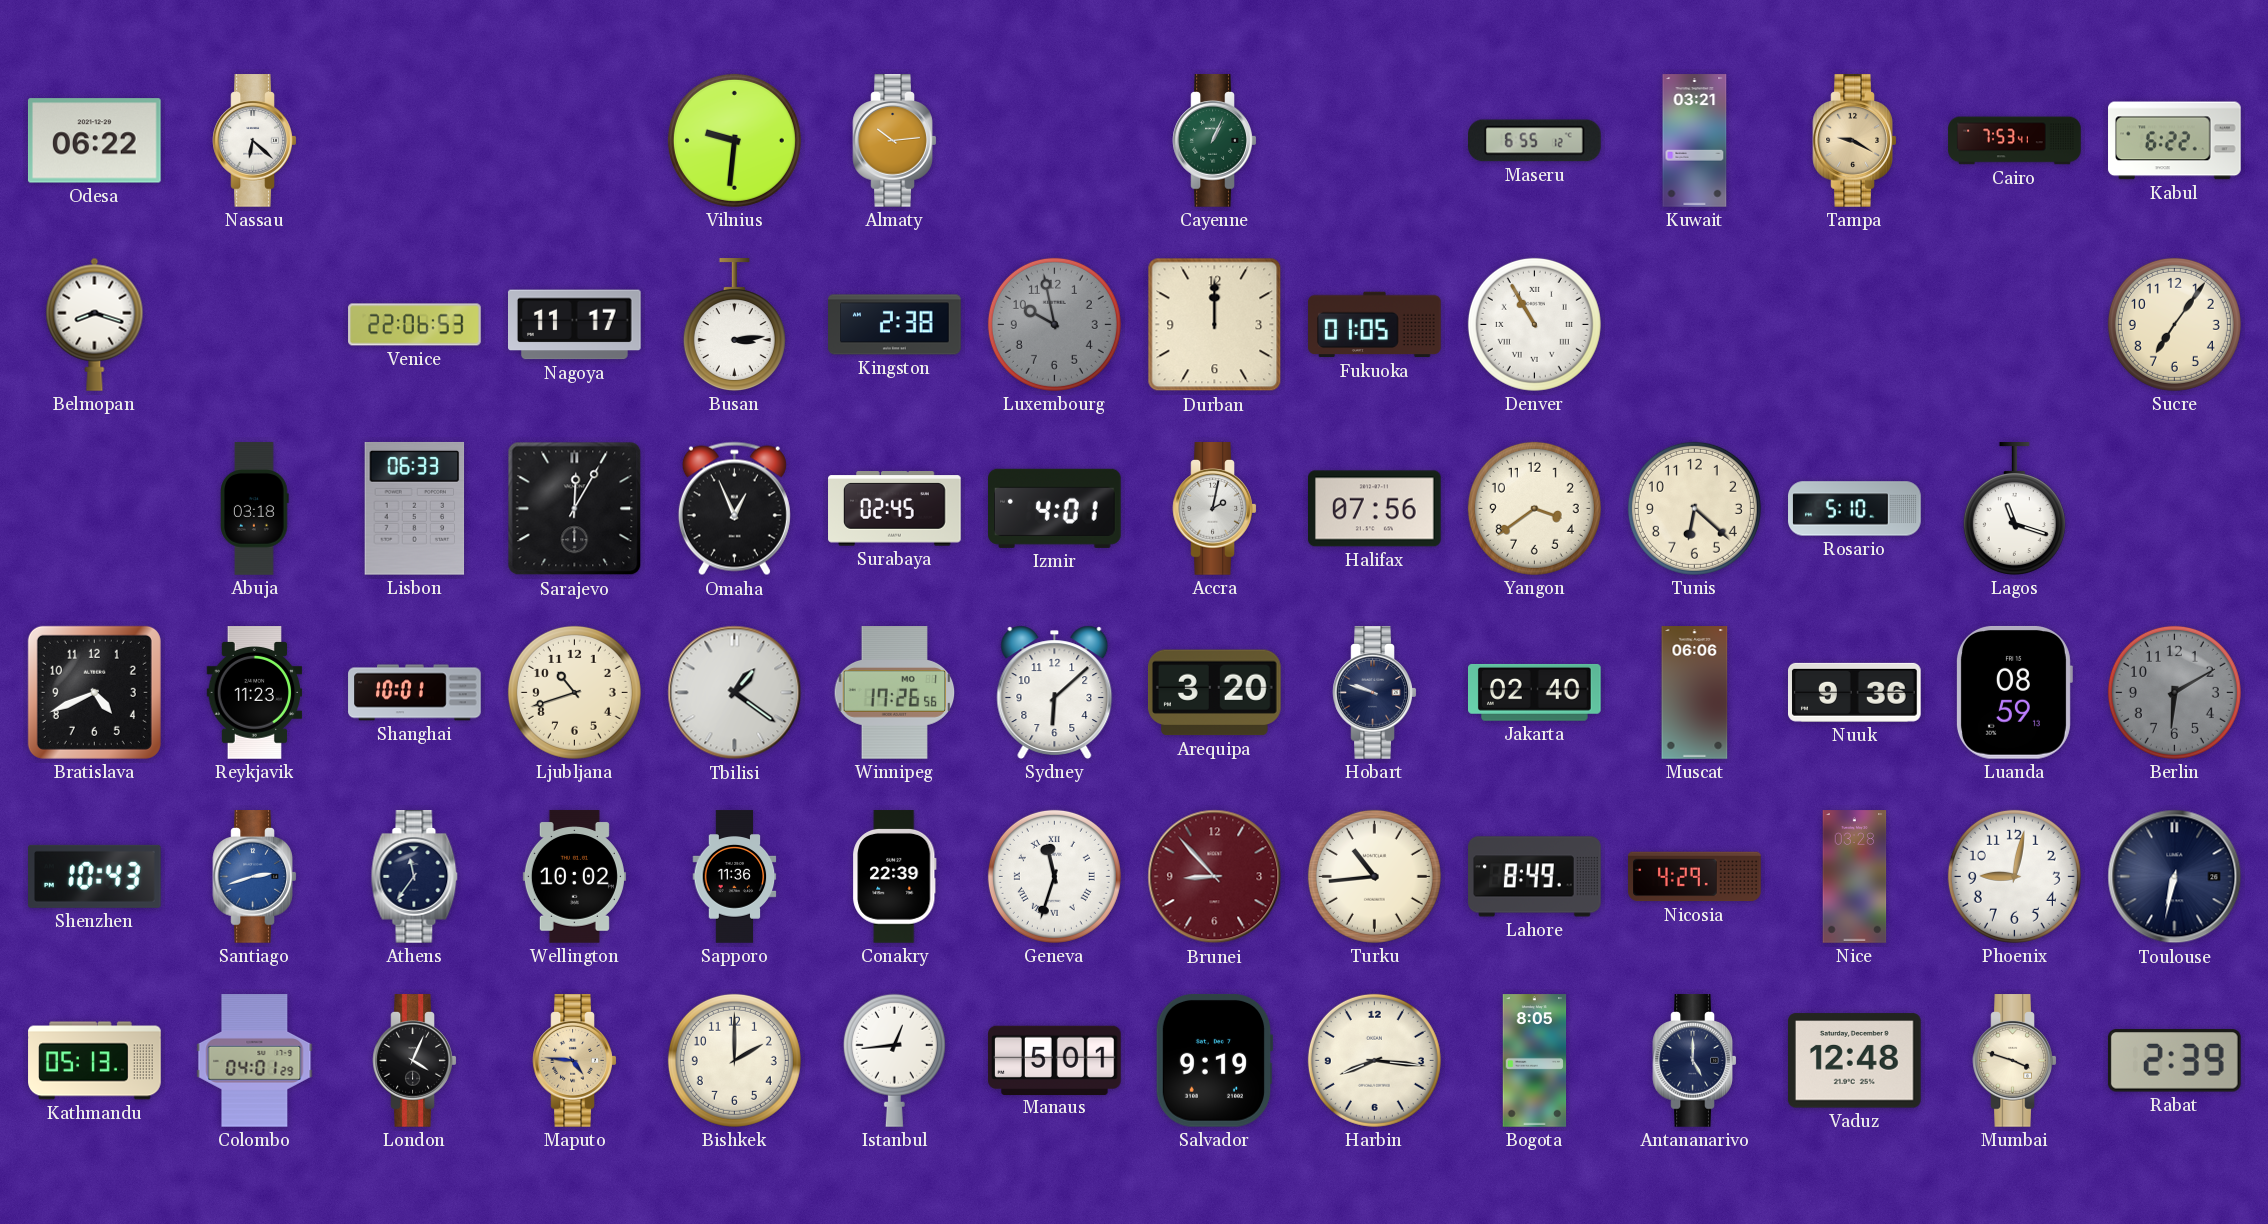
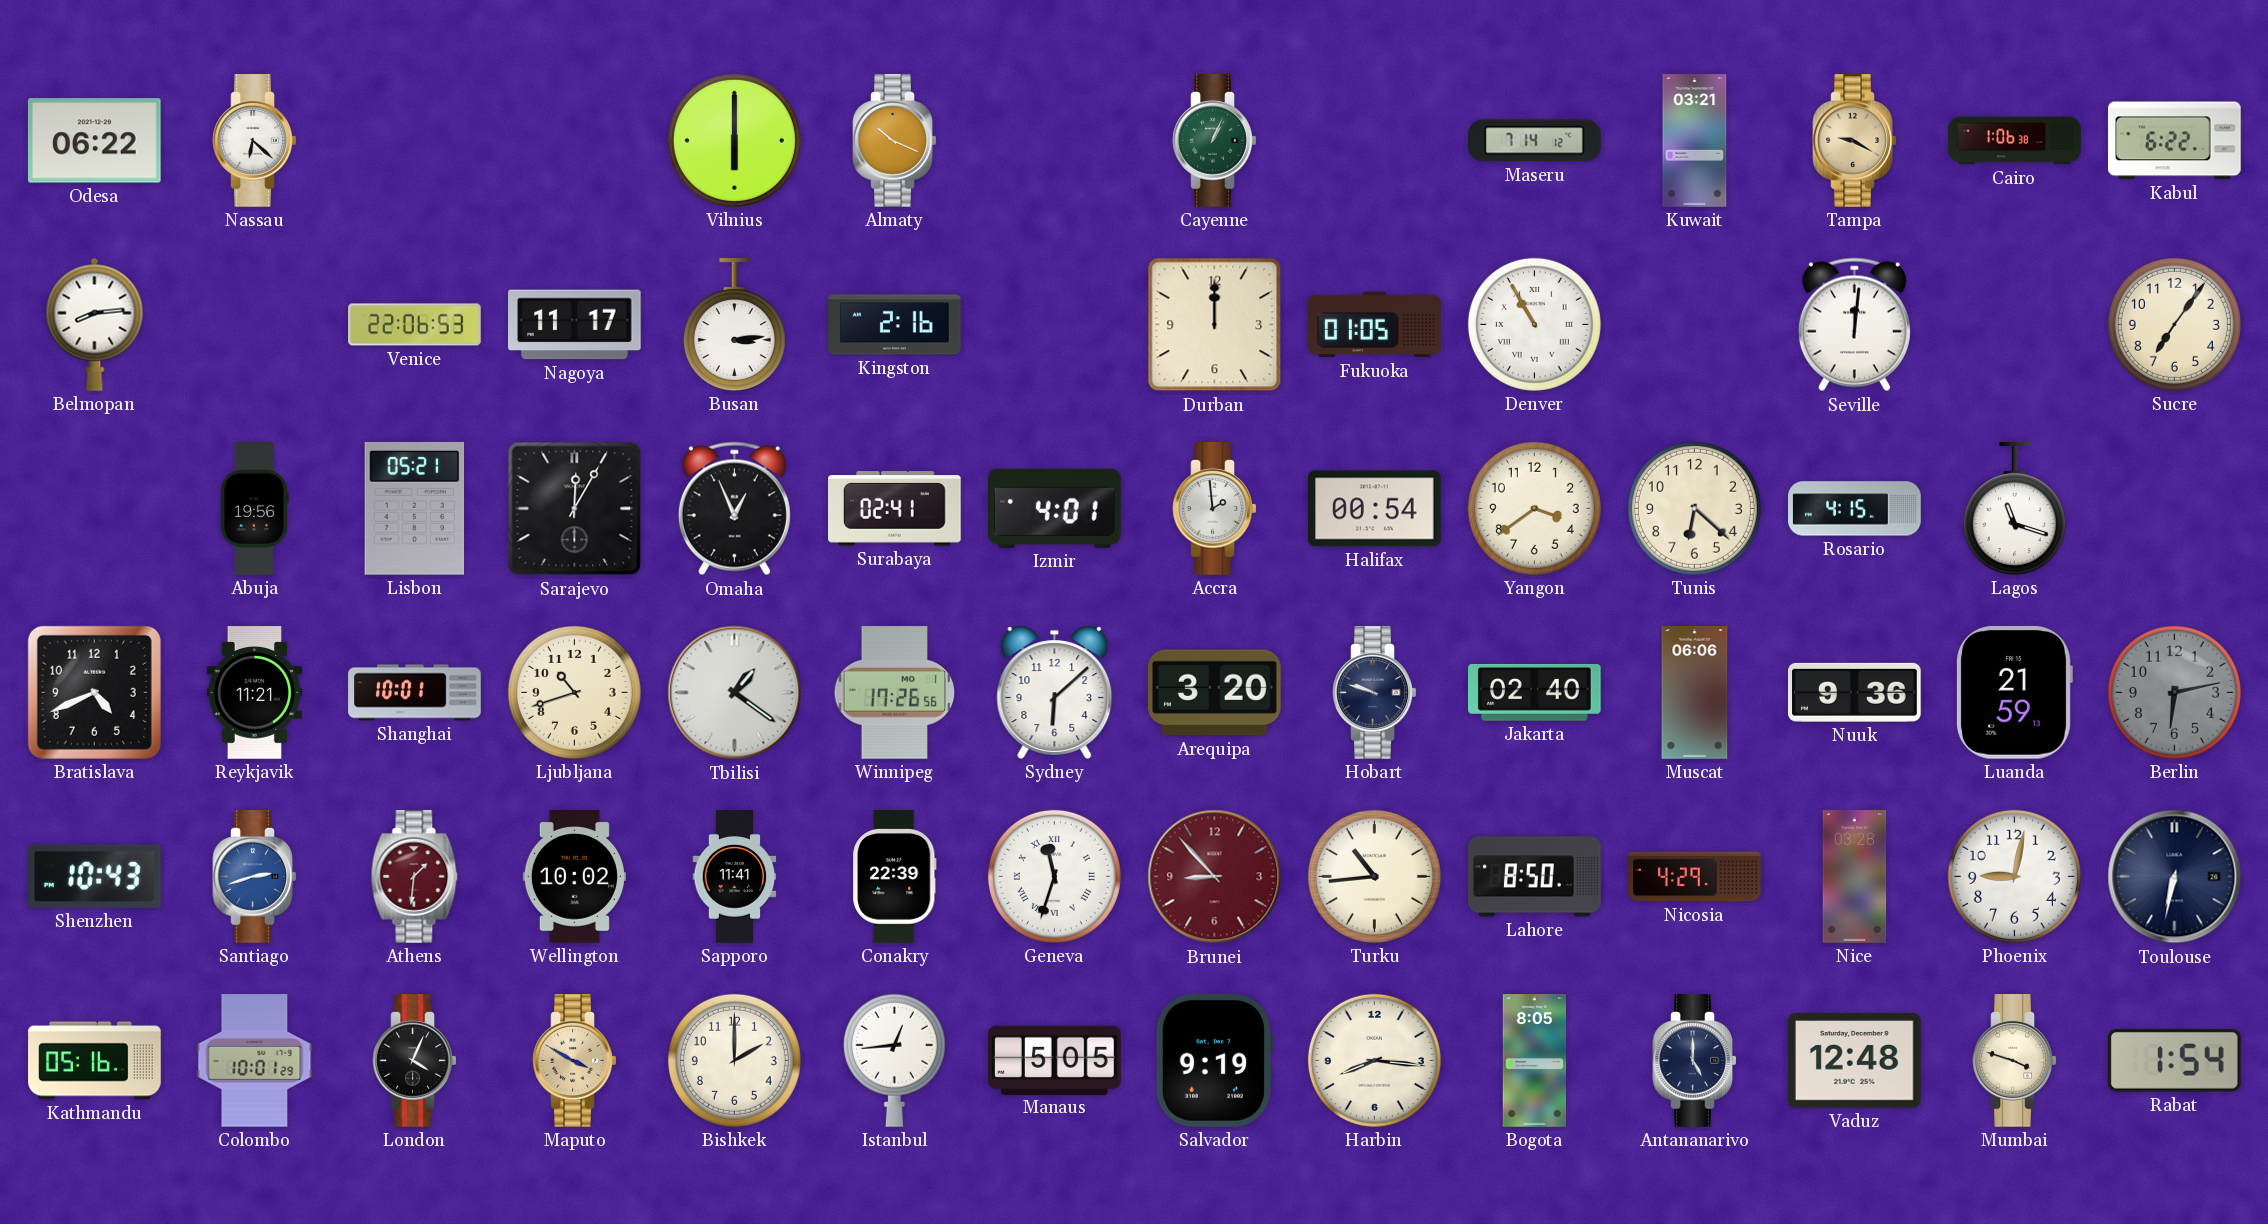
Vilnius: 9:31 -> 6:00 (734, 140)
Almaty: 10:14 -> 10:19 (895, 141)
Maseru: 6:55 -> 7:14 (1535, 141)
Cairo: 7:53 -> 1:06 (2015, 141)
Belmopan: 8:18 -> 8:14 (95, 324)
Kingston: 2:38 -> 2:16 (895, 325)
Luxembourg: 9:58 -> none (1054, 324)
Seville: none -> 12:01 (1854, 325)
Abuja: 03:18 -> 19:56 (255, 509)
Lisbon: 06:33 -> 05:21 (415, 508)
Surabaya: 02:45 -> 02:41 (895, 509)
Accra: 2:02 -> 1:59 (1215, 509)
Halifax: 07:56 -> 00:54 (1375, 509)
Rosario: 5:10 -> 4:15 (1855, 509)
Reykjavik: 11:23 -> 11:21 (255, 693)
Luanda: 08:59 -> 21:59 (2014, 692)
Berlin: 6:10 -> 6:13 (2174, 692)
Athens: 11:36 -> 1:31 (415, 877)
Athens dial: navy -> burgundy (415, 877)
Sapporo: 11:36 -> 11:41 (735, 877)
Lahore: 8:49 -> 8:50 (1535, 877)
Kathmandu: 05:13 -> 05:16 (95, 1061)
Colombo: 04:01 -> 10:01 (255, 1061)
Maputo: 4:46 -> 3:50 (575, 1061)
Manaus: 5:01 -> 5:05 (1055, 1060)
Rabat: 2:39 -> 1:54 (2174, 1061)
